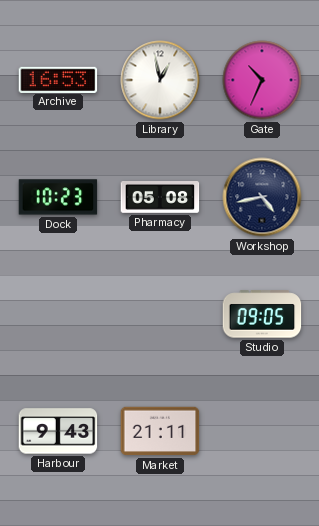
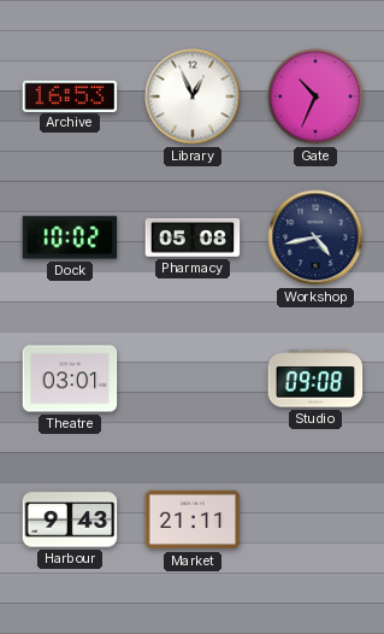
Library: 12:58 -> 12:56 (193, 96)
Dock: 10:23 -> 10:02 (70, 237)
Theatre: none -> 03:01 (70, 378)
Studio: 09:05 -> 09:08 (315, 378)
